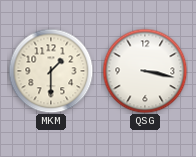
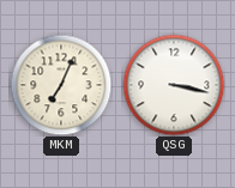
MKM: 1:30 -> 7:04 (61, 85)
